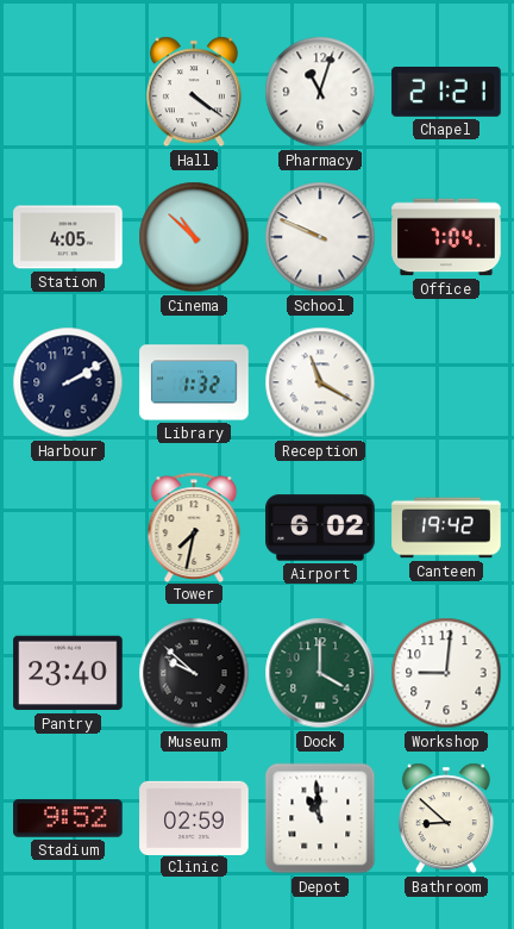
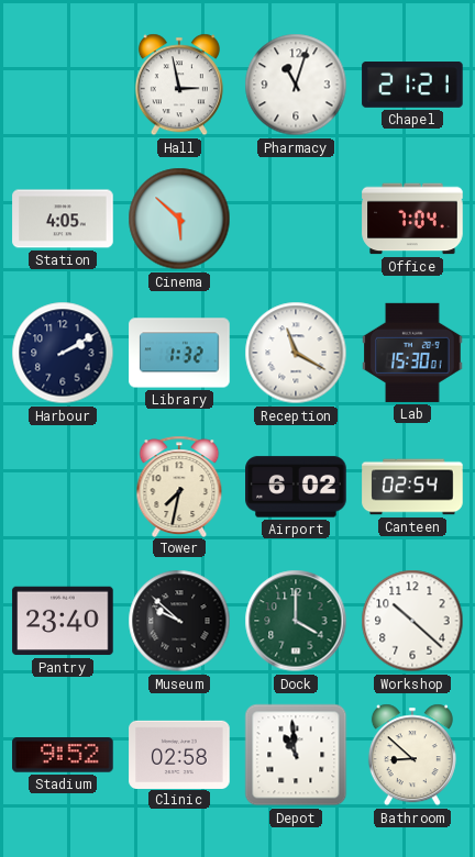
Hall: 4:21 -> 2:58 (179, 85)
Cinema: 10:52 -> 5:52 (179, 219)
School: 9:49 -> none (320, 237)
Lab: none -> 15:30 (412, 353)
Canteen: 19:42 -> 02:54 (412, 487)
Workshop: 9:01 -> 10:22 (412, 621)
Clinic: 02:59 -> 02:58 (179, 754)
